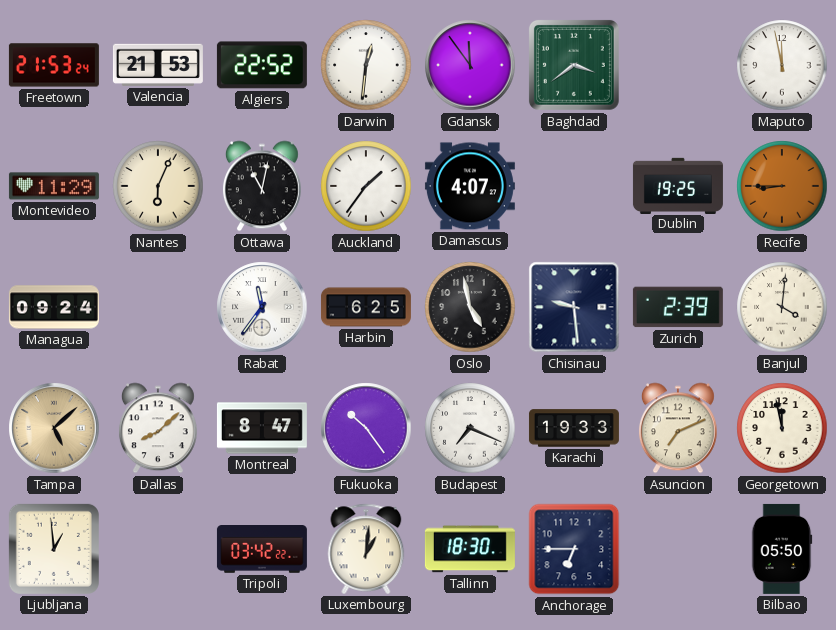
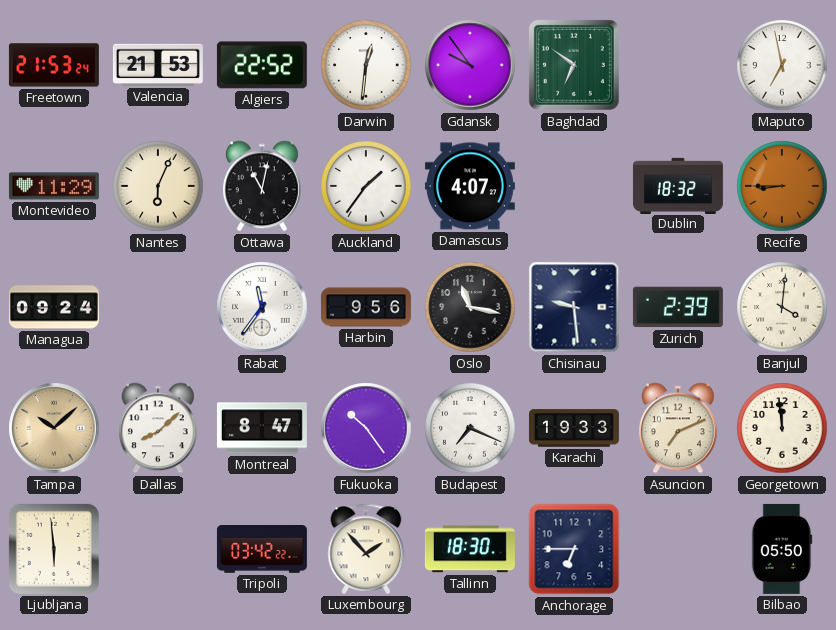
Gdansk: 11:54 -> 9:54 (470, 65)
Baghdad: 3:39 -> 6:51 (574, 65)
Maputo: 11:58 -> 6:58 (782, 65)
Dublin: 19:25 -> 18:32 (678, 185)
Harbin: 6:25 -> 9:56 (366, 307)
Oslo: 4:58 -> 11:17 (470, 307)
Tampa: 5:08 -> 10:08 (54, 428)
Georgetown: 11:58 -> 11:59 (782, 428)
Ljubljana: 12:59 -> 5:59 (54, 549)
Luxembourg: 1:01 -> 1:53 (366, 549)
